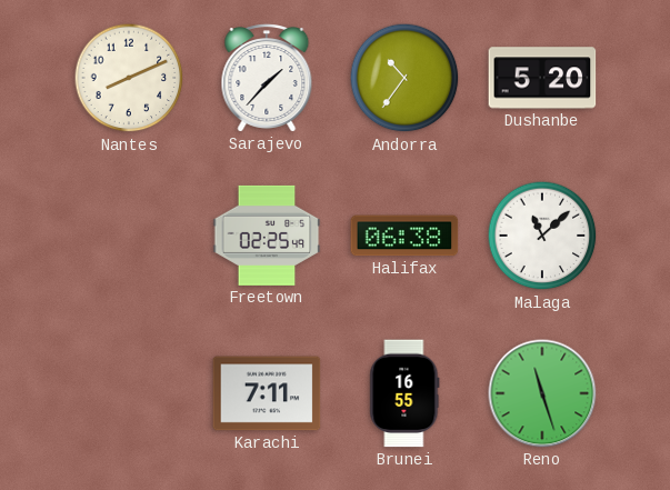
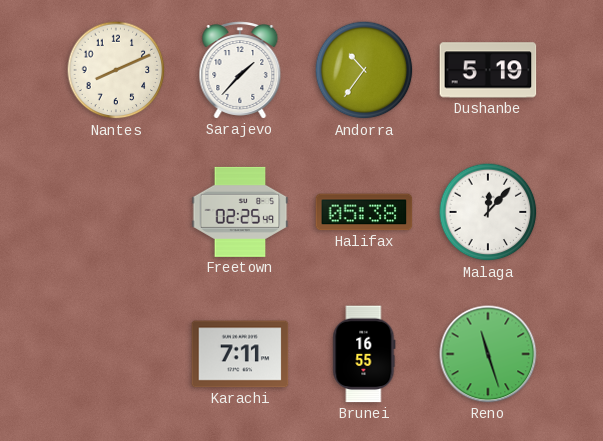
Dushanbe: 5:20 -> 5:19 (488, 70)
Halifax: 06:38 -> 05:38 (364, 212)
Malaga: 11:08 -> 12:07 (488, 212)
